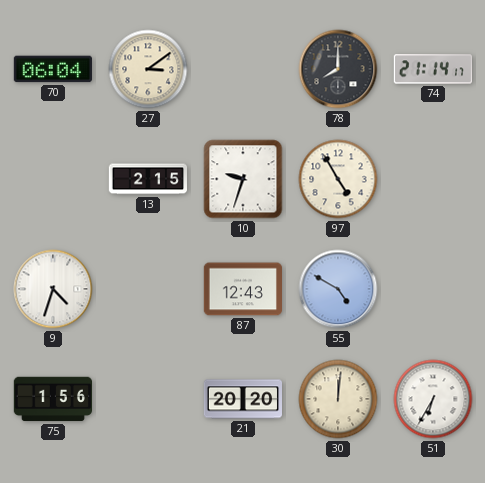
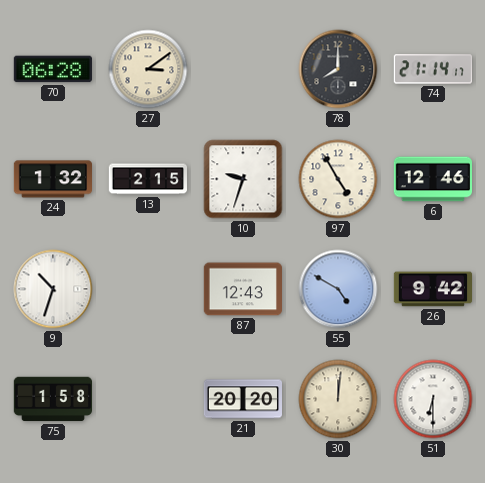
70: 06:04 -> 06:28 (52, 69)
24: none -> 1:32 (52, 179)
6: none -> 12:46 (433, 179)
9: 4:33 -> 10:33 (53, 289)
26: none -> 9:42 (433, 289)
75: 1:56 -> 1:58 (52, 399)
51: 6:35 -> 6:30 (433, 399)
